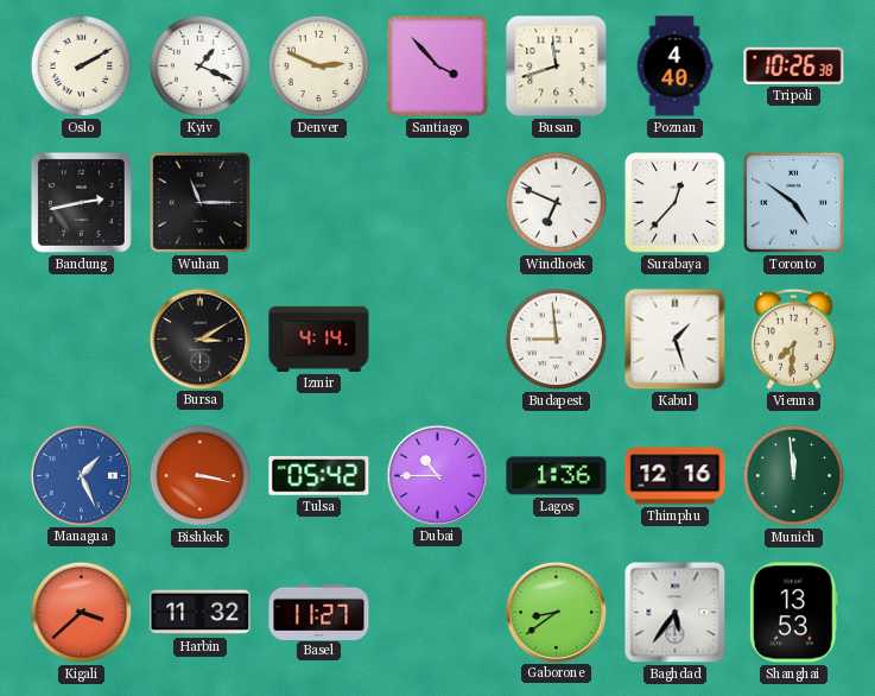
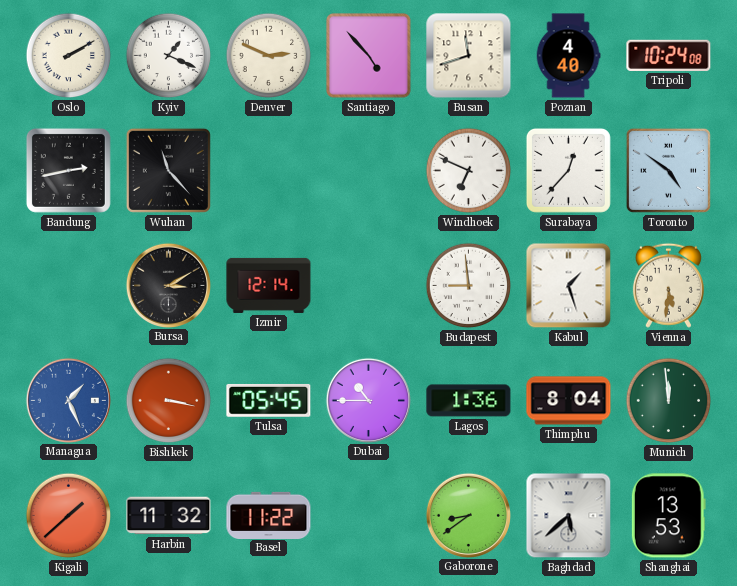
Santiago: 3:53 -> 4:53 (369, 56)
Tripoli: 10:26 -> 10:24 (669, 55)
Wuhan: 11:15 -> 11:23 (168, 170)
Izmir: 4:14 -> 12:14 (269, 285)
Vienna: 7:31 -> 5:31 (668, 285)
Tulsa: 05:42 -> 05:45 (269, 400)
Thimphu: 12:16 -> 8:04 (569, 401)
Kigali: 3:38 -> 1:38 (69, 516)
Basel: 11:27 -> 11:22 (269, 515)
Baghdad: 5:36 -> 5:38 (569, 516)
